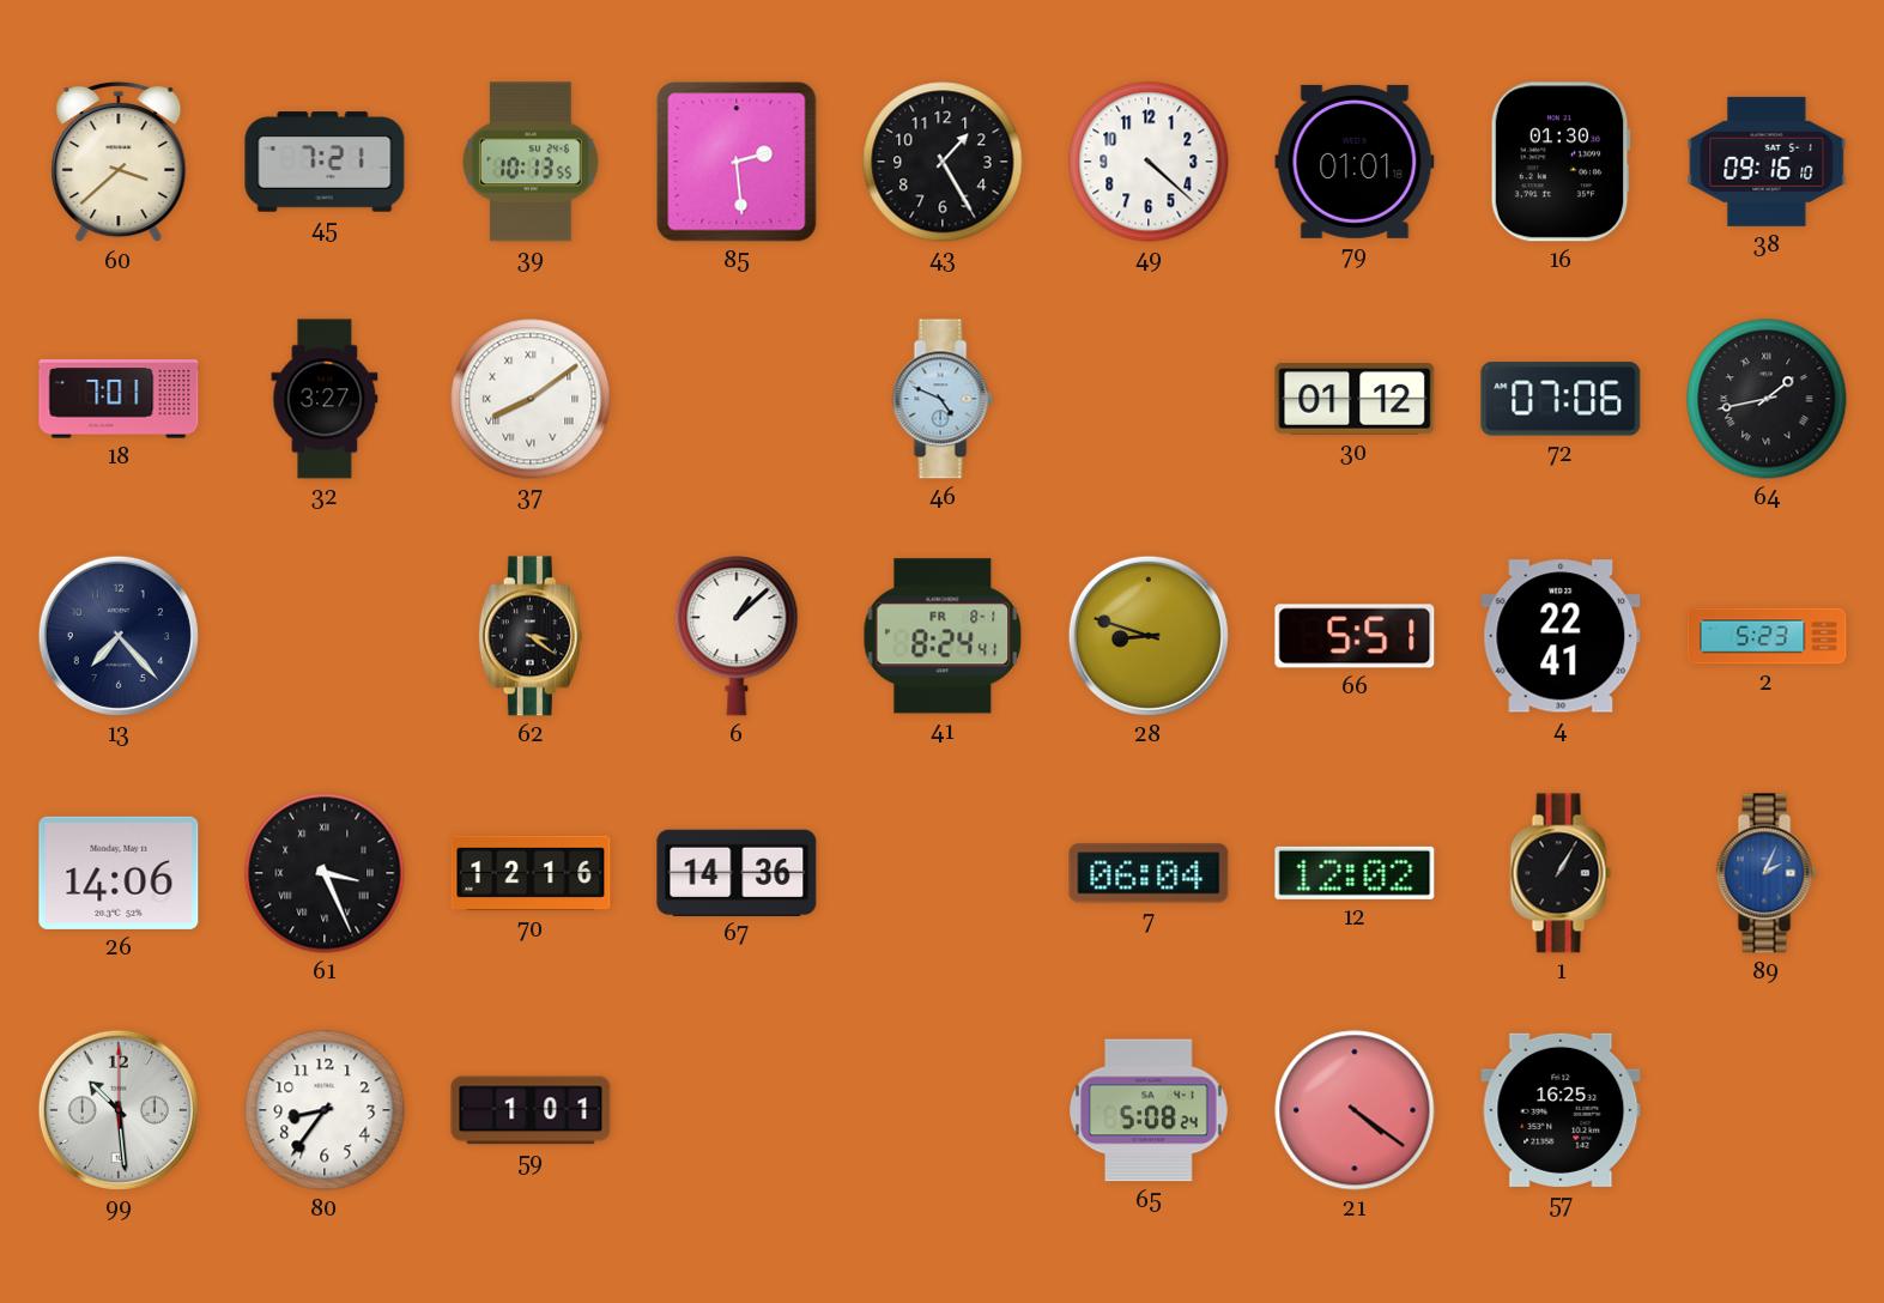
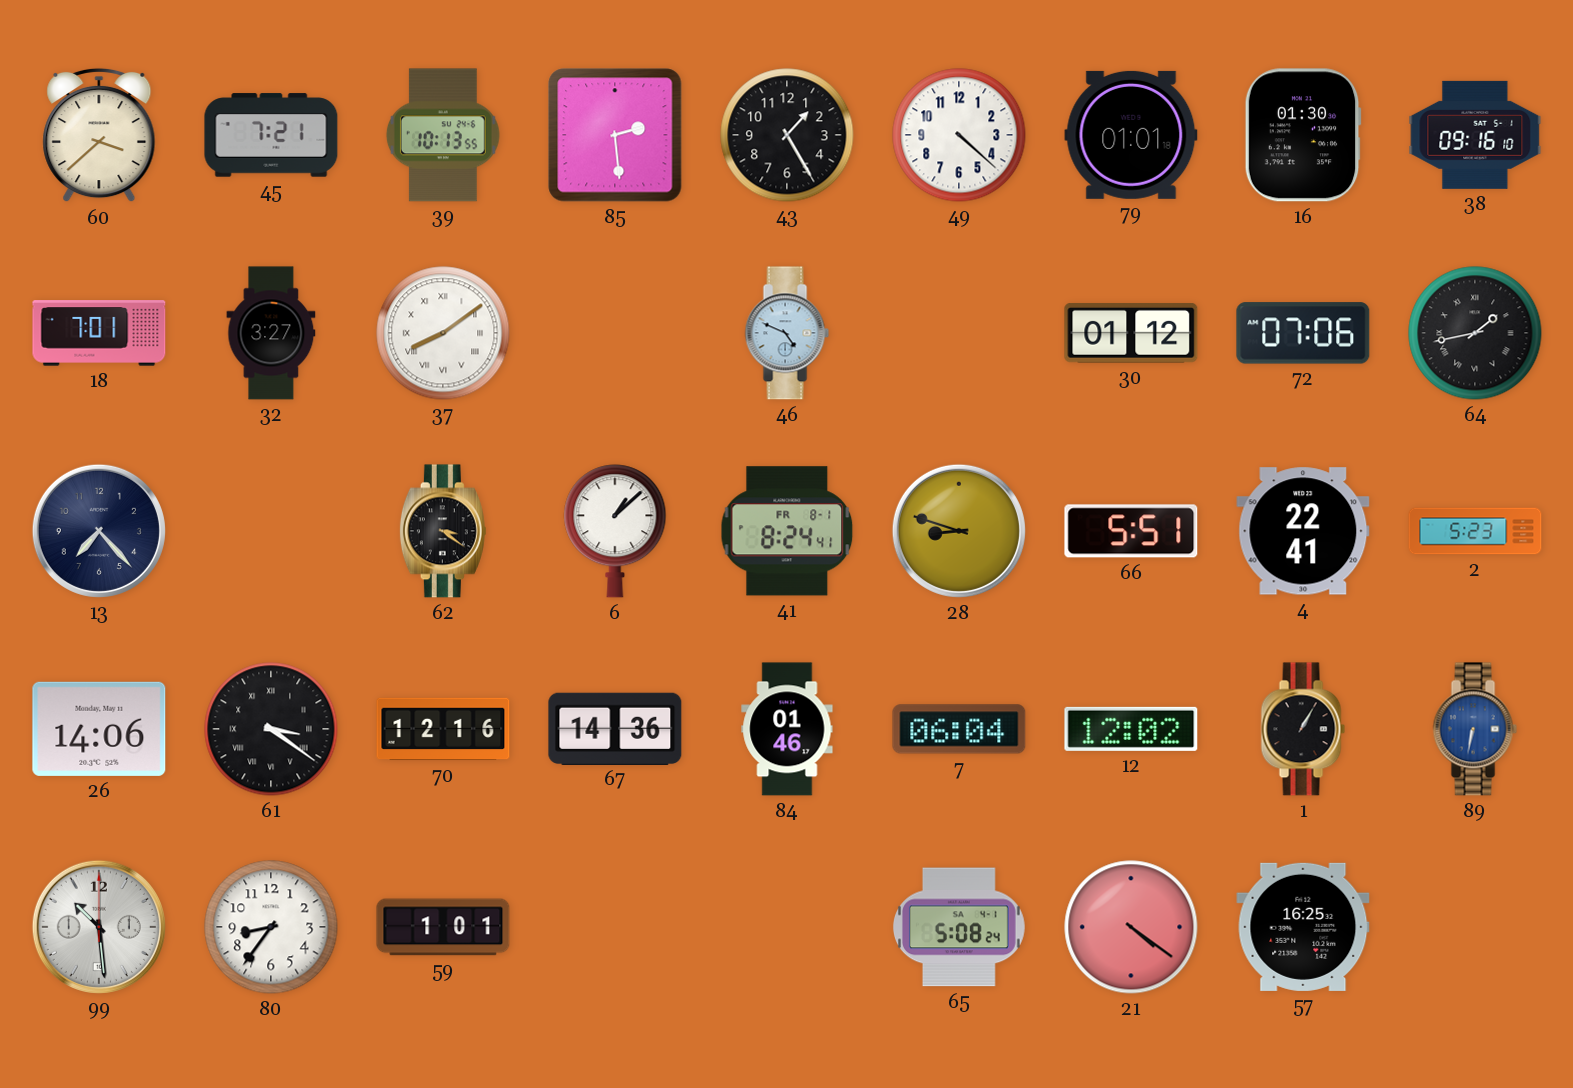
61: 3:26 -> 3:21 (271, 729)
84: none -> 01:46 (787, 729)
89: 2:04 -> 6:32 (1475, 729)
